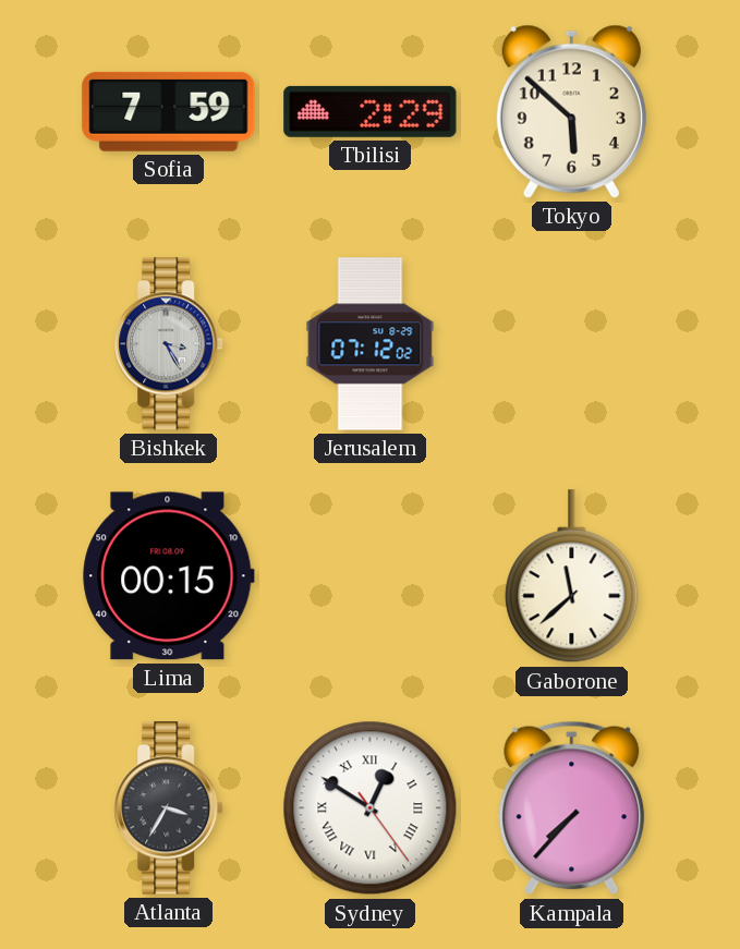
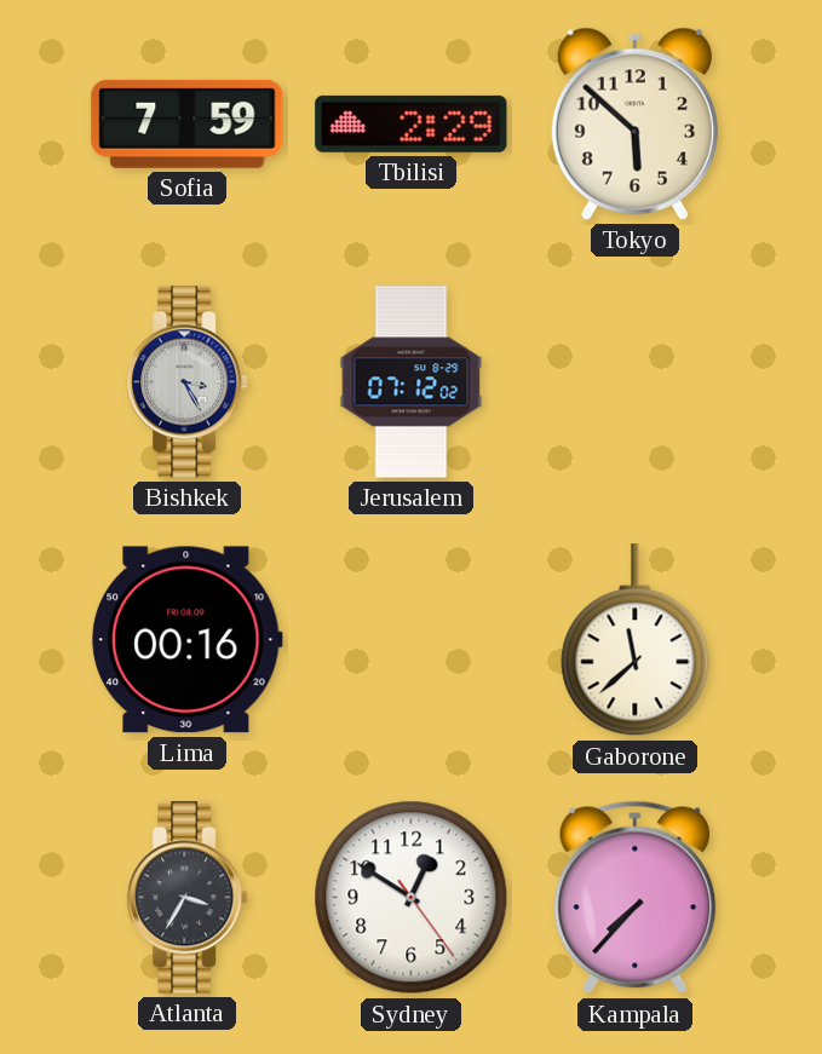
Lima: 00:15 -> 00:16 (188, 640)
Sydney numerals: Roman -> Arabic (412, 898)
